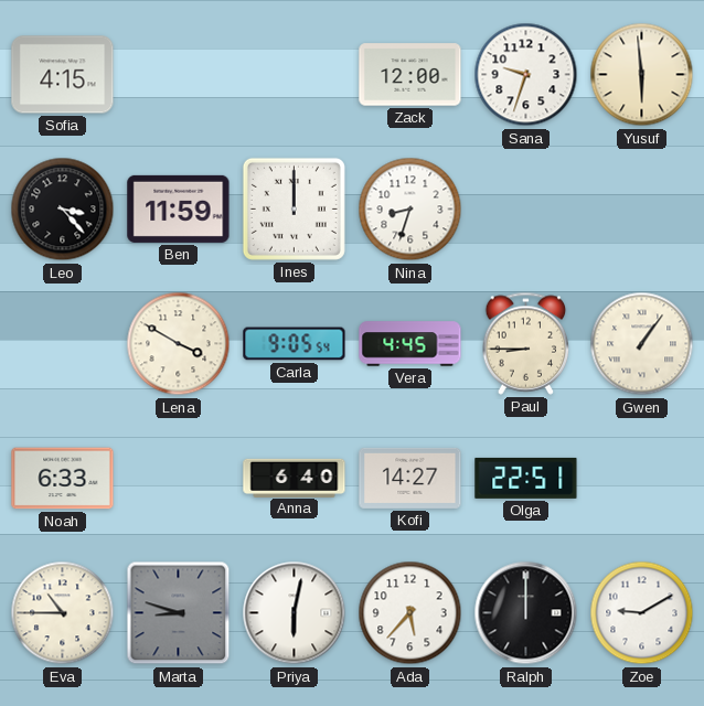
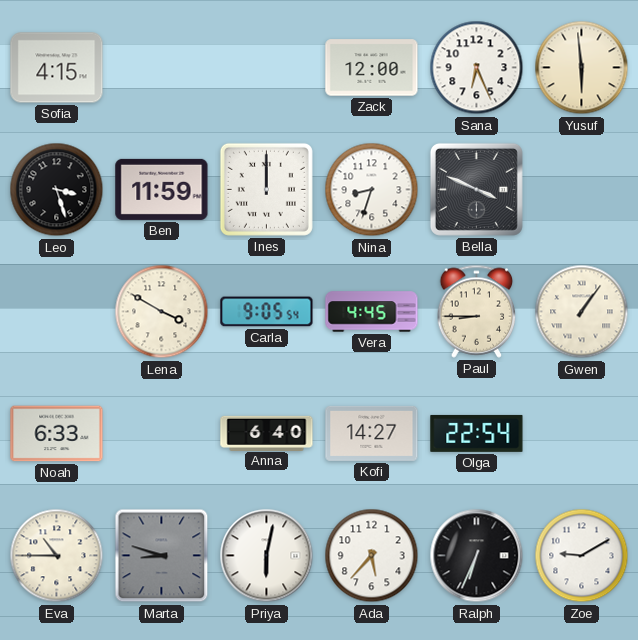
Sana: 9:33 -> 6:26 (477, 68)
Leo: 3:23 -> 3:27 (57, 190)
Bella: none -> 3:49 (476, 189)
Olga: 22:51 -> 22:54 (477, 433)
Ralph: 12:00 -> 6:34 (477, 556)
